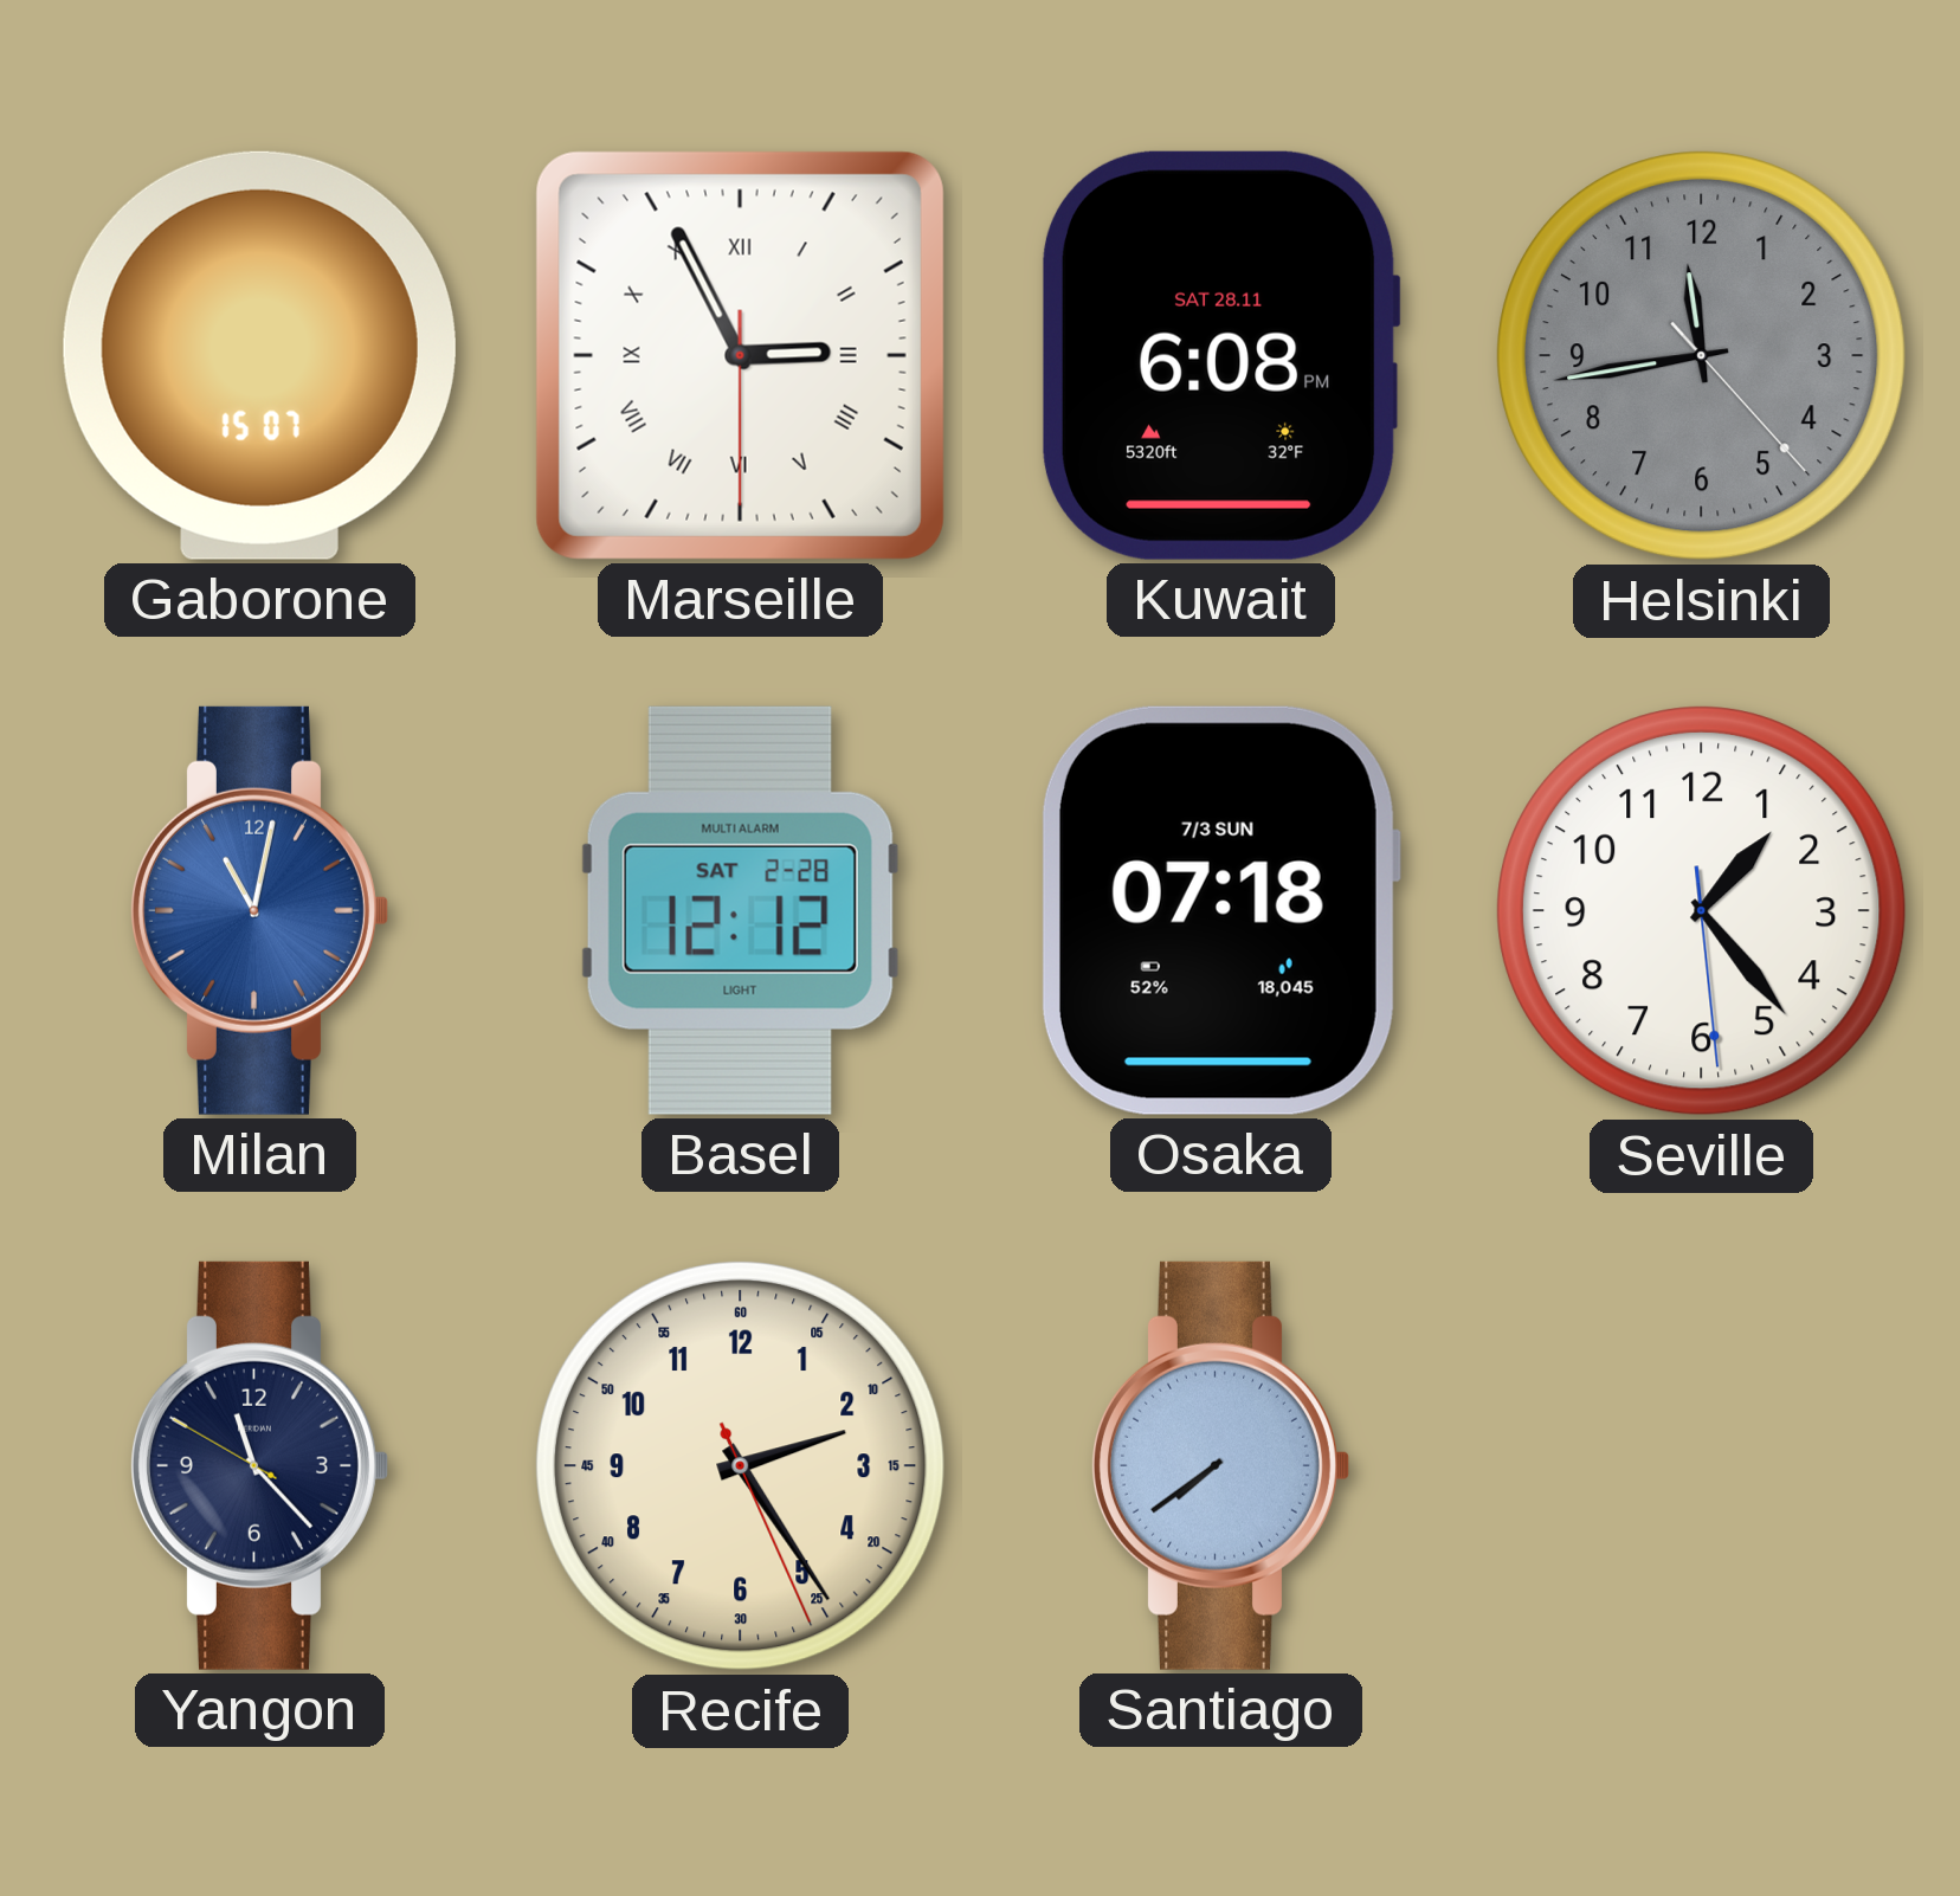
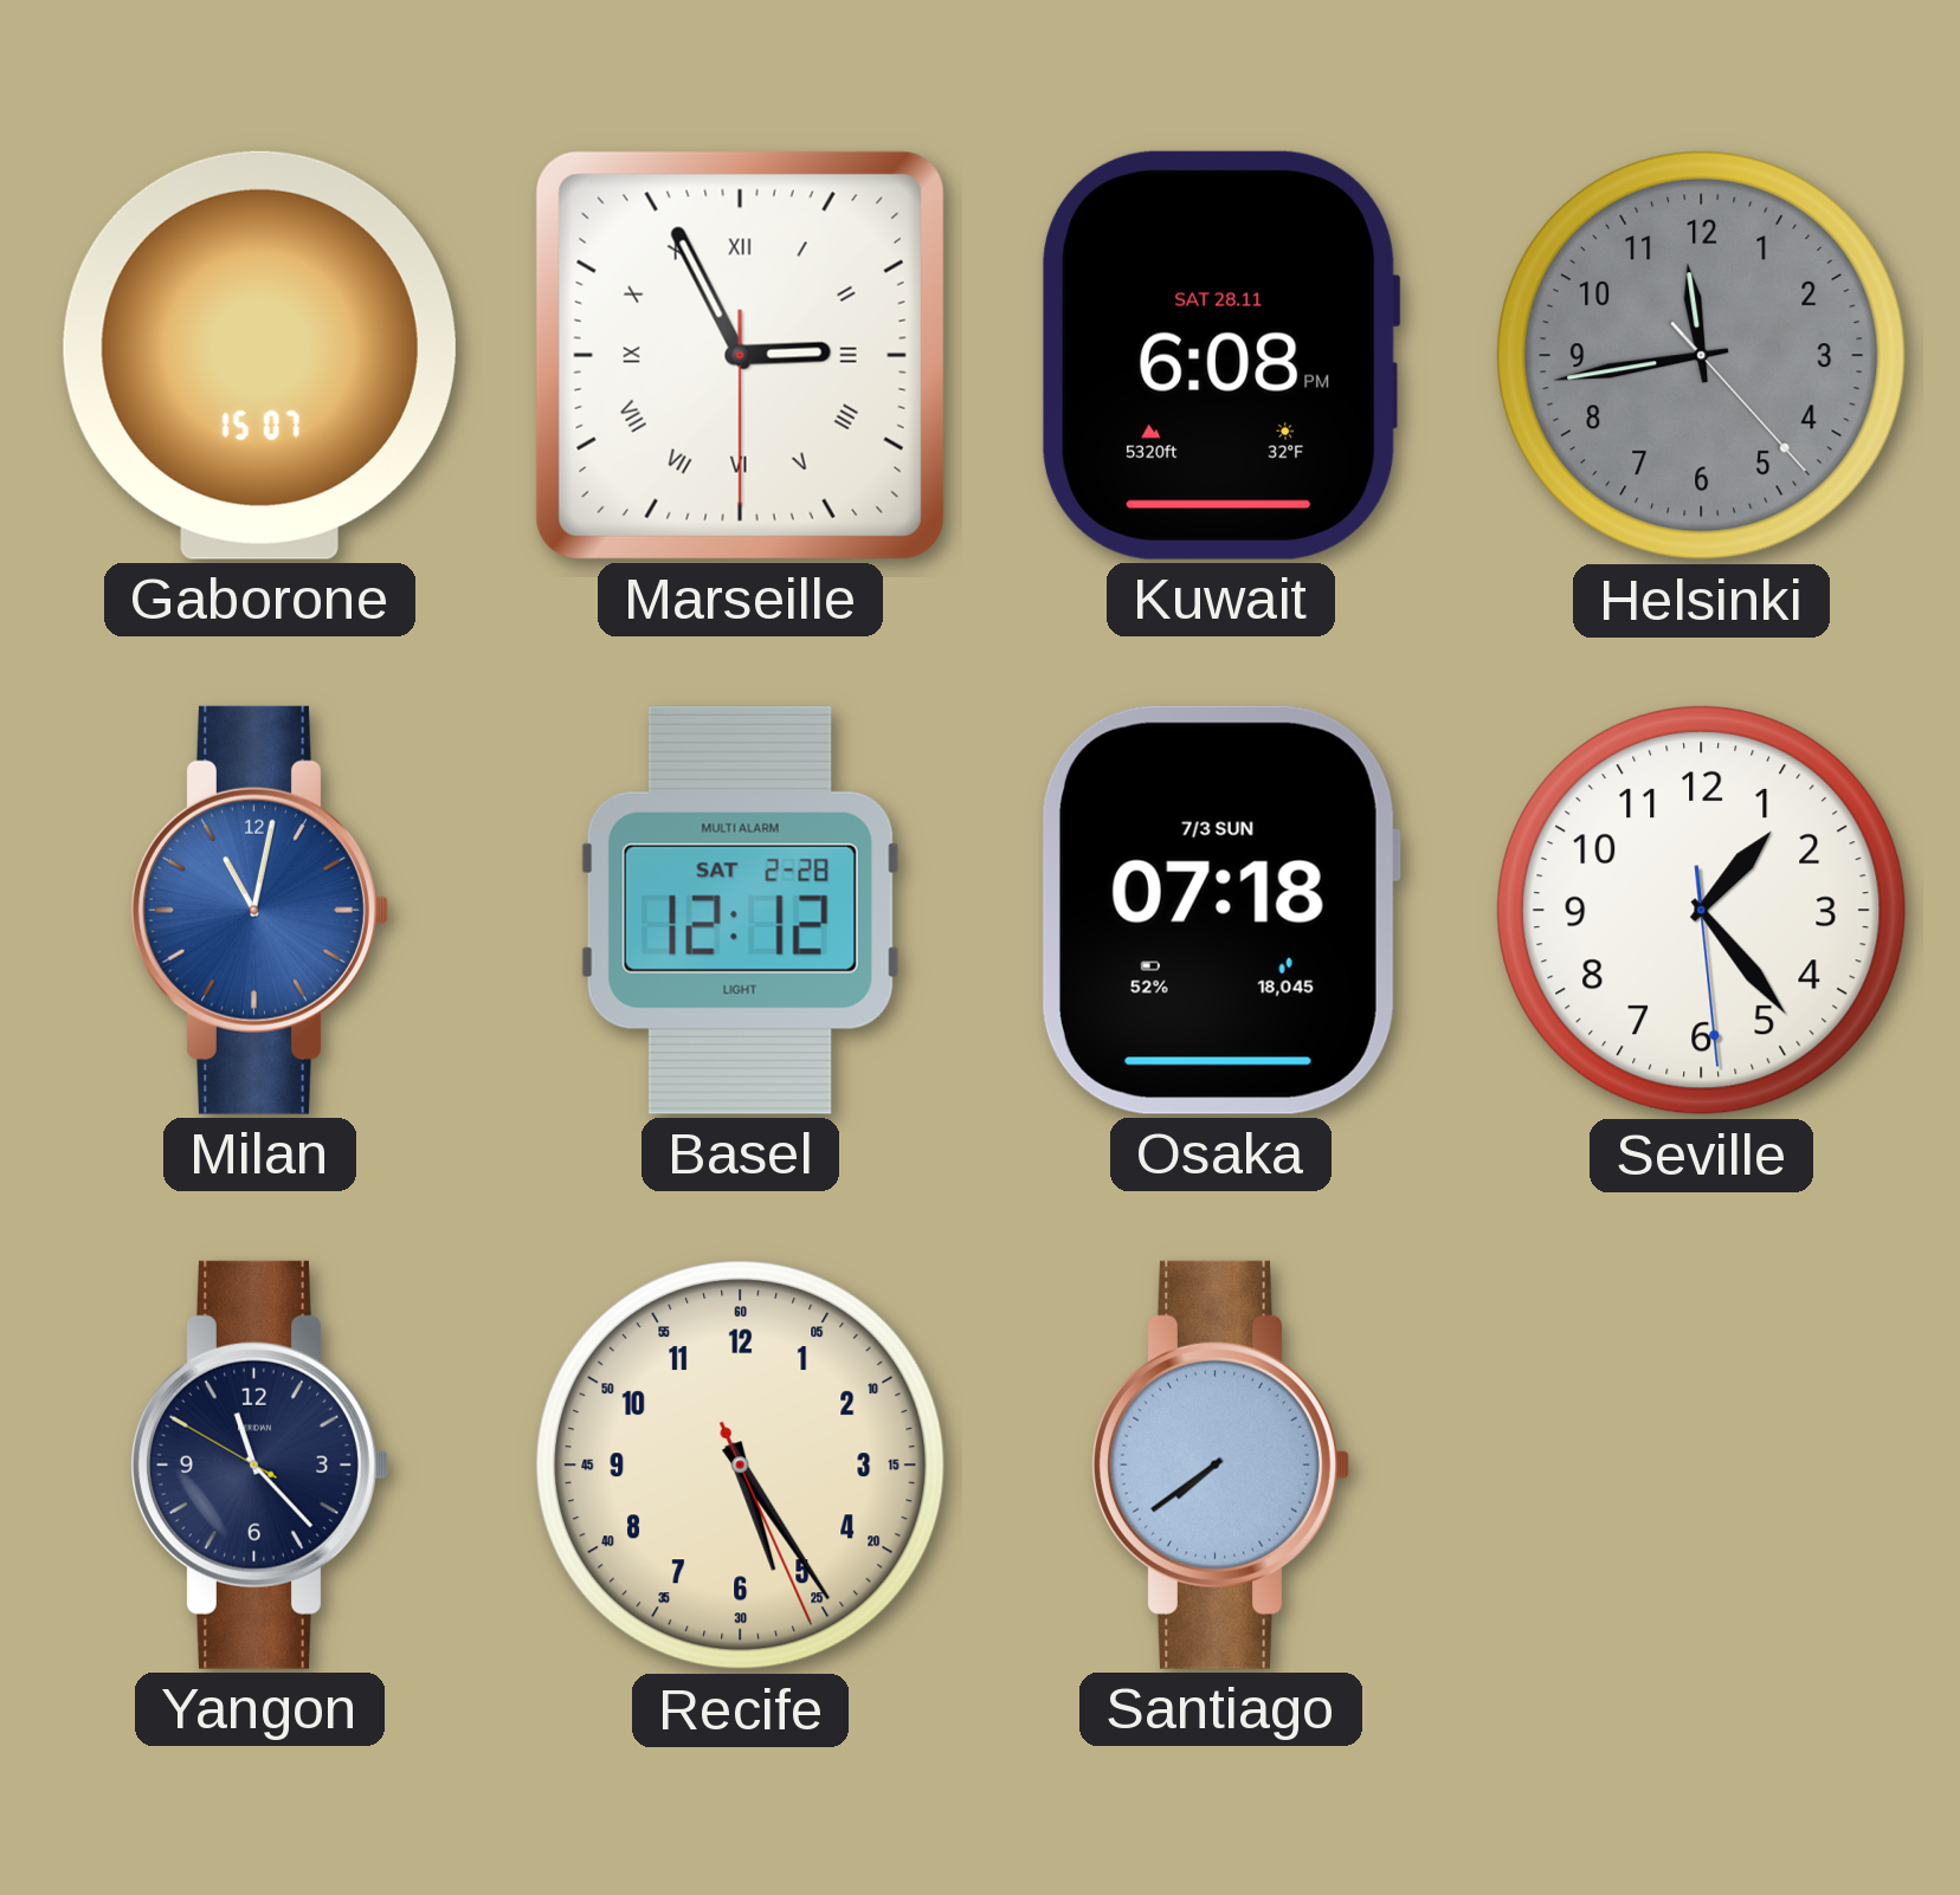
Recife: 2:24 -> 5:24 (741, 1466)
